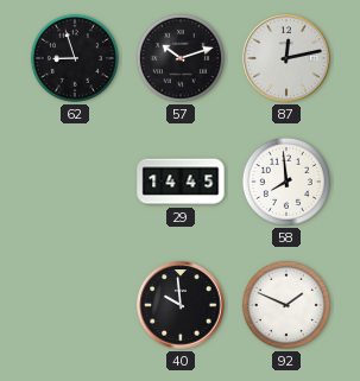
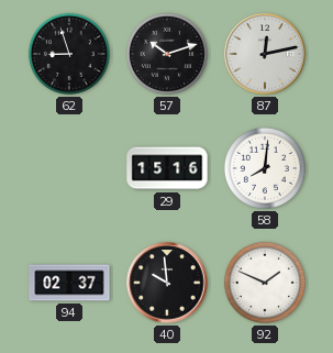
29: 14:45 -> 15:16 (167, 168)
58: 7:59 -> 8:01 (265, 168)
94: none -> 02:37 (69, 283)
